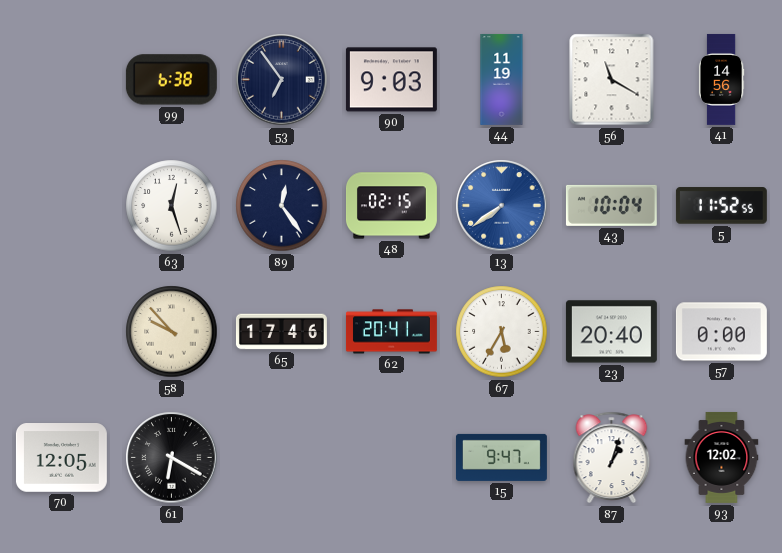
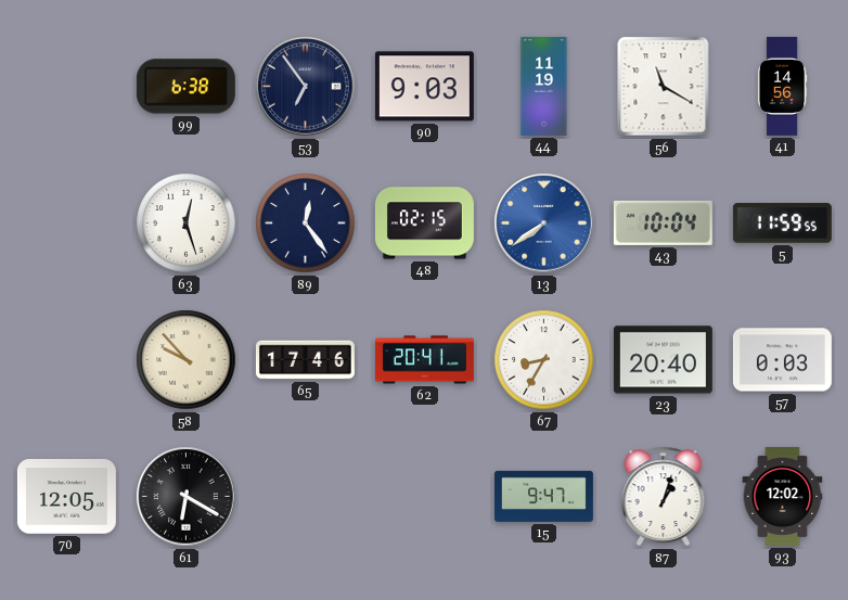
5: 11:52 -> 11:59 (782, 224)
67: 5:35 -> 8:35 (544, 360)
57: 0:00 -> 0:03 (782, 360)
